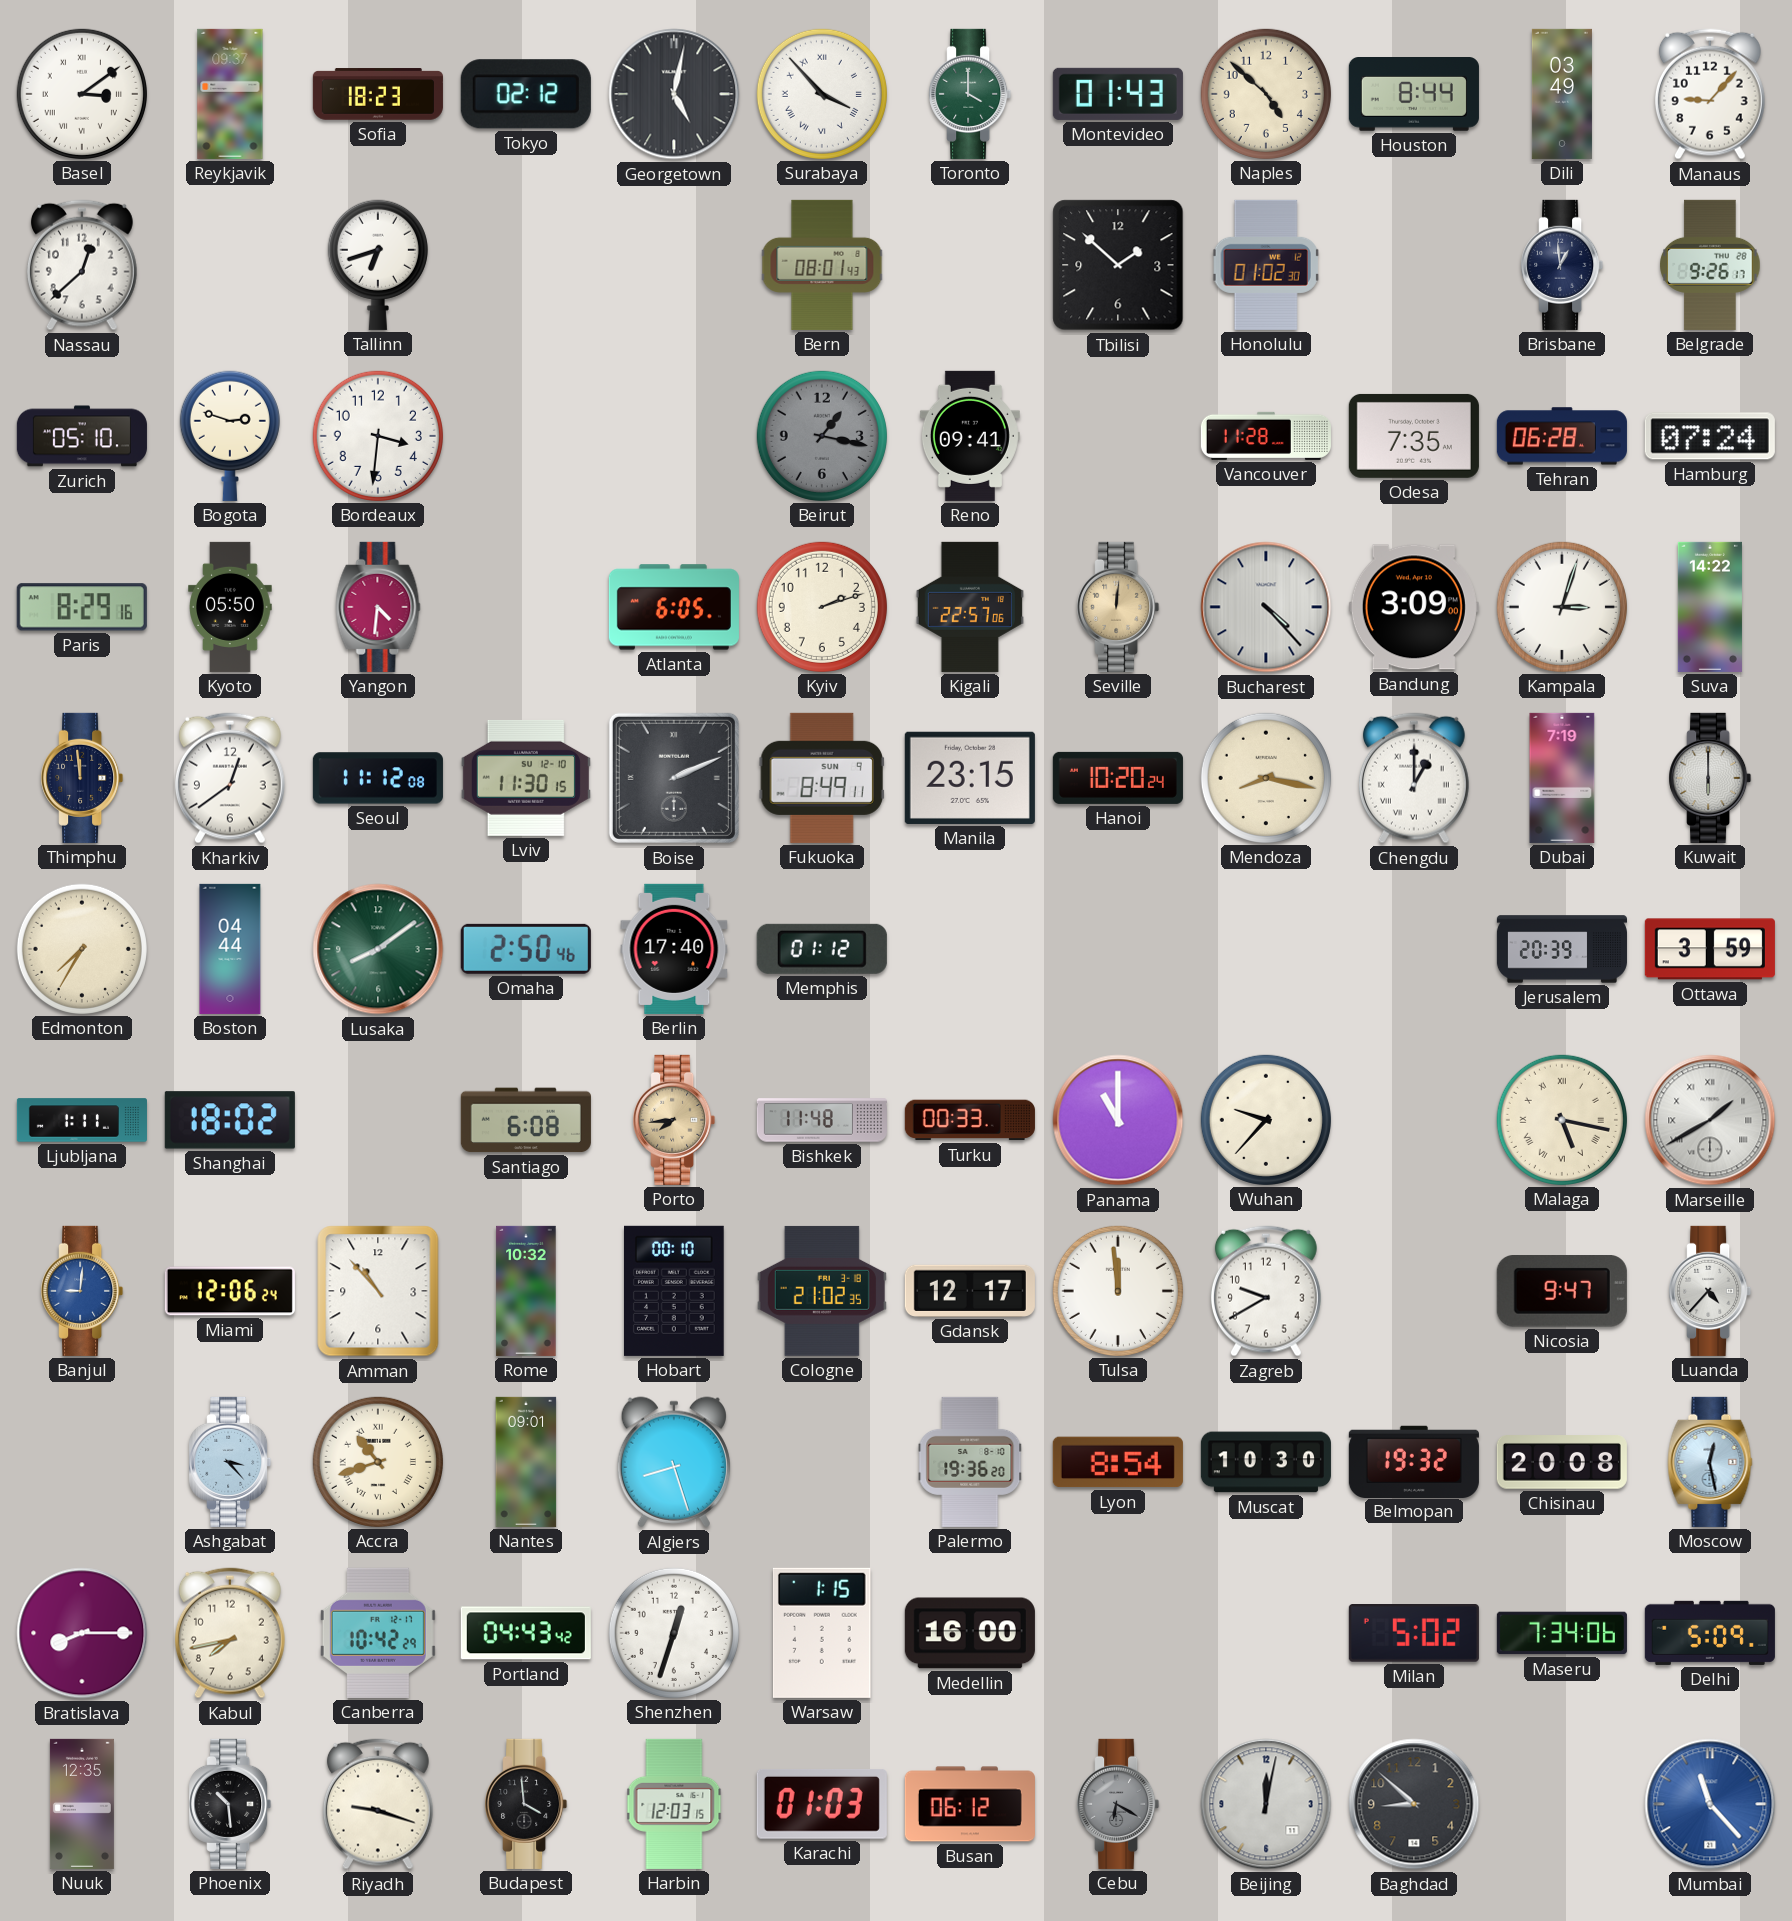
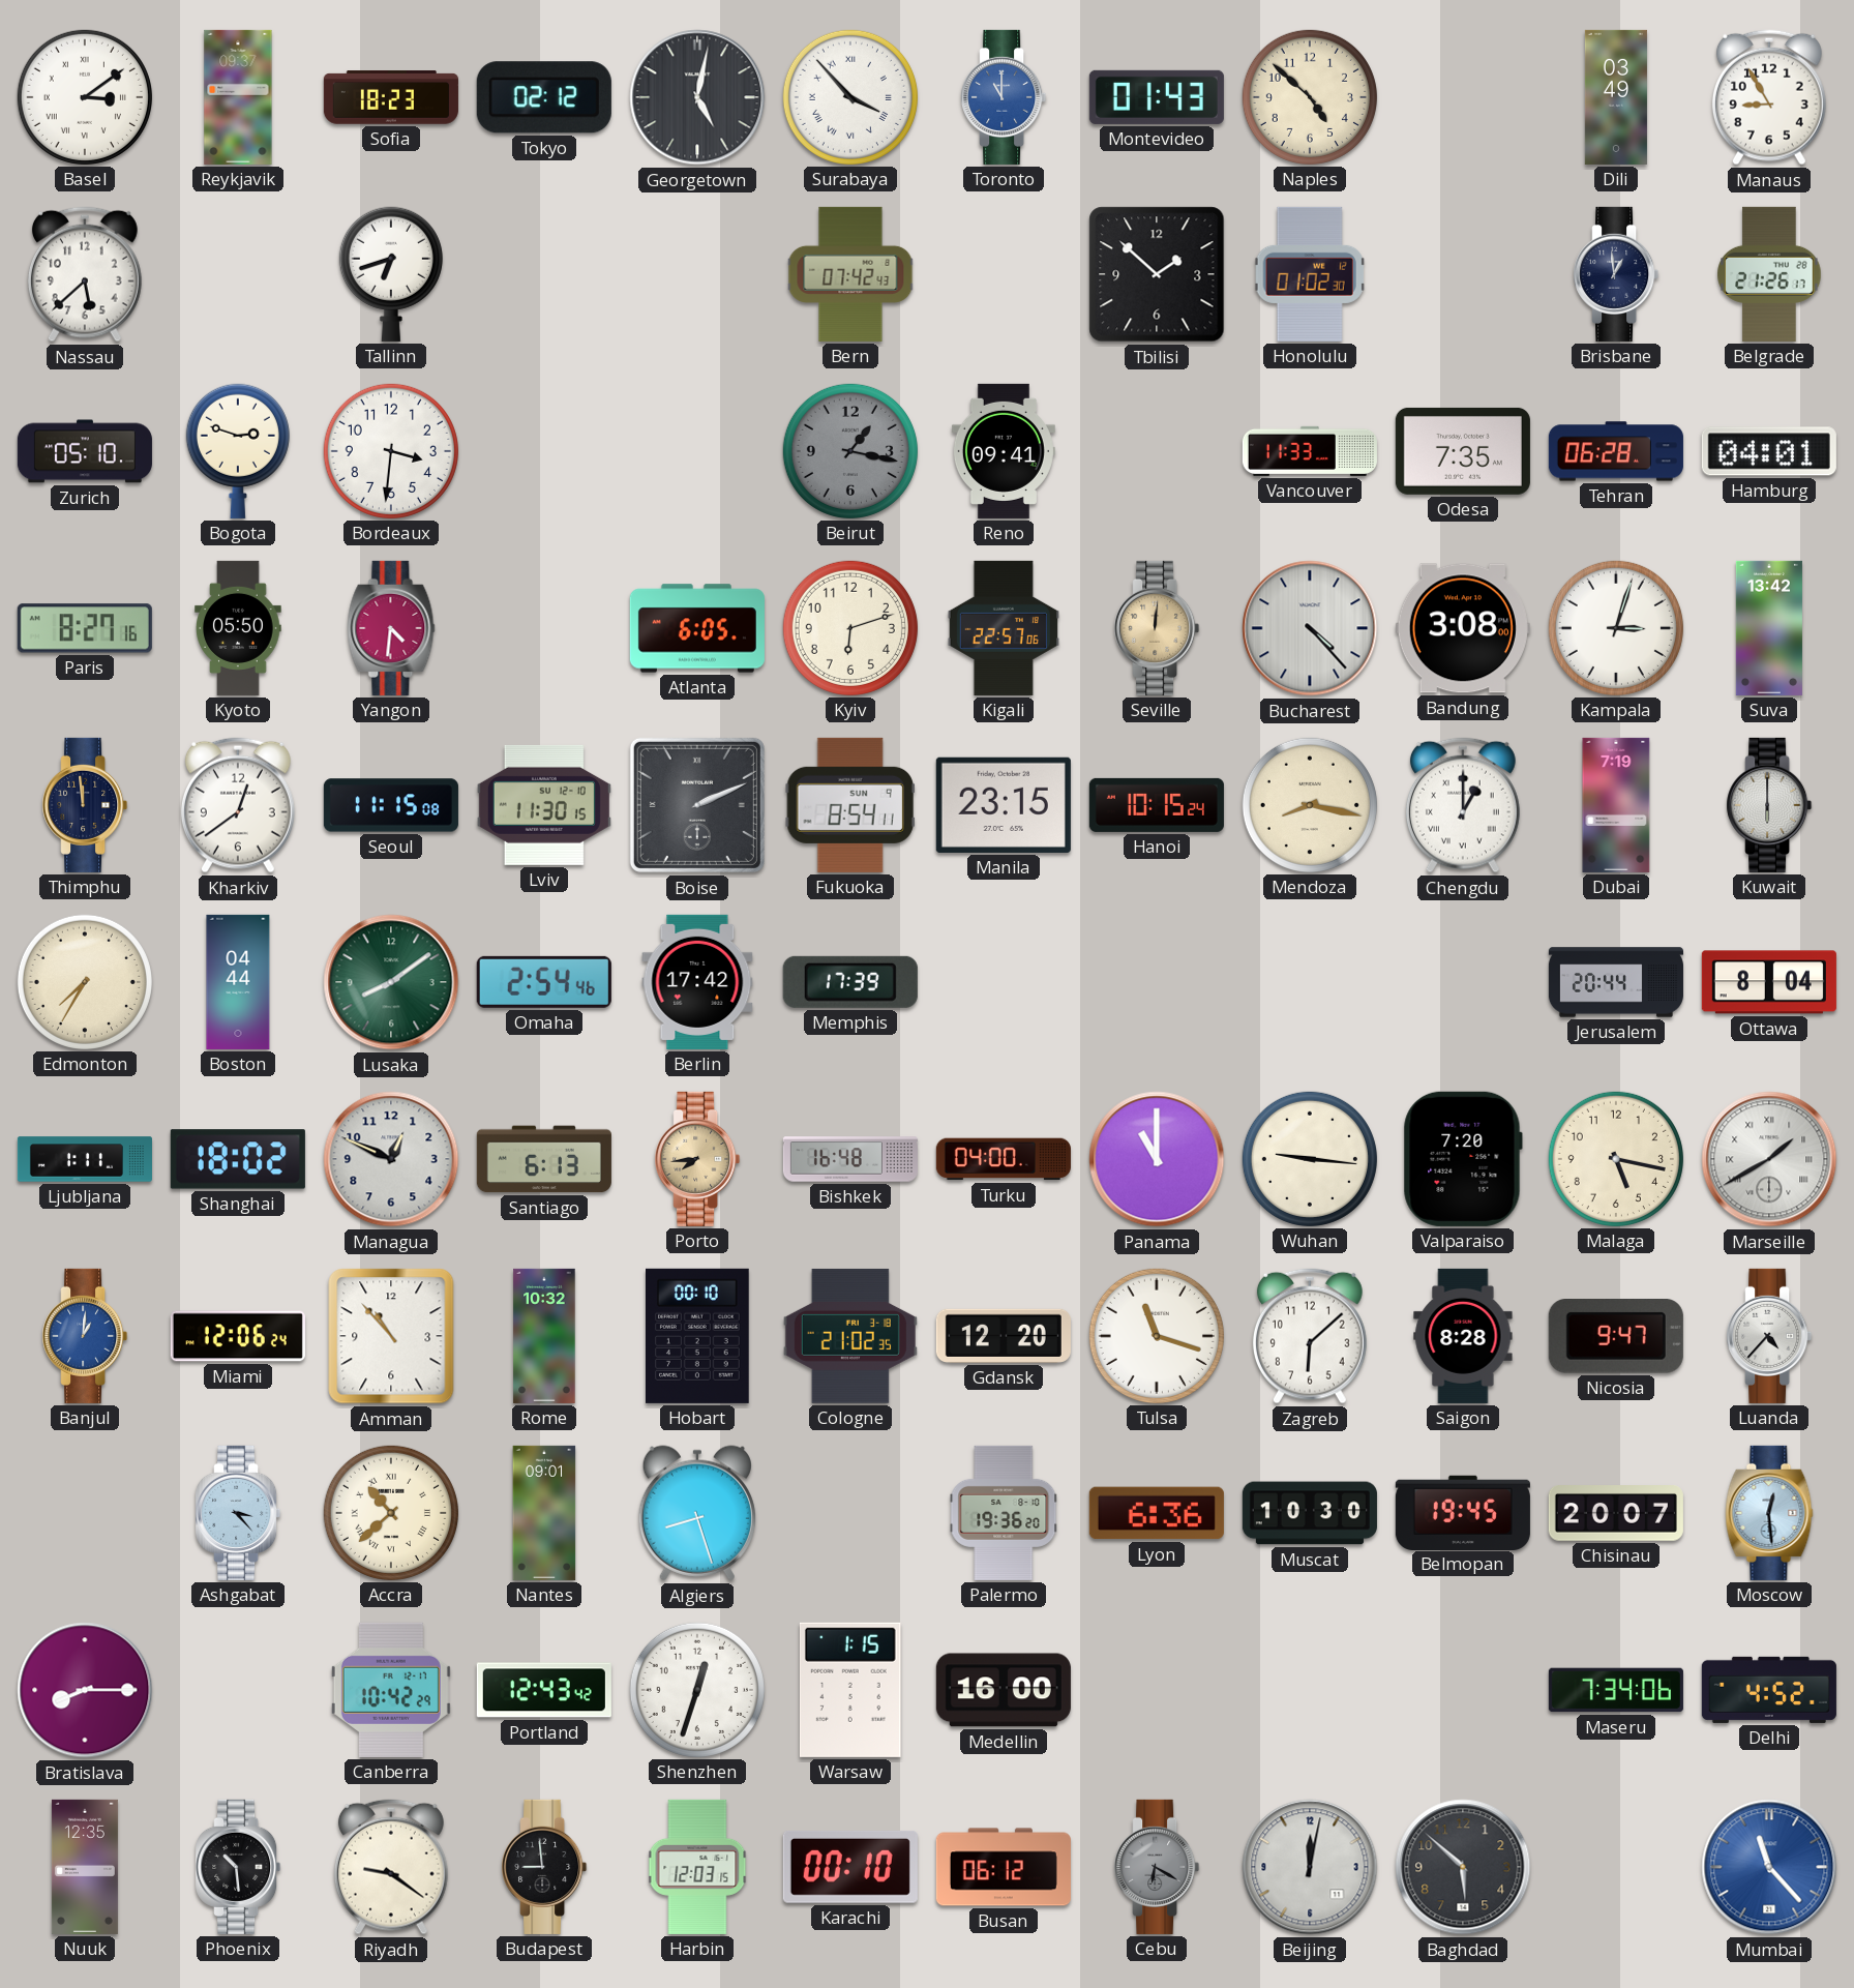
Toronto: 4:00 -> 11:00 (1004, 97)
Toronto dial: green -> blue (1004, 97)
Houston: 8:44 -> none (1414, 95)
Manaus: 9:07 -> 8:55 (1769, 97)
Nassau: 12:38 -> 5:38 (85, 274)
Bern: 08:01 -> 07:42 (850, 274)
Belgrade: 9:26 -> 21:26 (1769, 274)
Vancouver: 11:28 -> 11:33 (1310, 451)
Hamburg: 07:24 -> 04:01 (1769, 451)
Paris: 8:29 -> 8:27 (85, 628)
Kyiv: 2:12 -> 6:12 (850, 628)
Bandung: 3:09 -> 3:08 (1463, 628)
Suva: 14:22 -> 13:42 (1769, 628)
Seoul: 11:12 -> 11:15 (391, 805)
Fukuoka: 8:49 -> 8:54 (850, 805)
Hanoi: 10:20 -> 10:15 (1157, 805)
Omaha: 2:50 -> 2:54 (544, 982)
Berlin: 17:40 -> 17:42 (697, 982)
Memphis: 01:12 -> 17:39 (850, 982)
Jerusalem: 20:39 -> 20:44 (1616, 982)
Ottawa: 3:59 -> 8:04 (1769, 982)
Managua: none -> 12:49 (391, 1159)
Santiago: 6:08 -> 6:13 (544, 1159)
Bishkek: 11:48 -> 16:48 (850, 1159)
Turku: 00:33 -> 04:00 (1004, 1159)
Wuhan: 9:37 -> 9:16 (1310, 1159)
Valparaiso: none -> 7:20 (1463, 1159)
Malaga numerals: Roman -> Arabic (1616, 1159)
Banjul: 9:01 -> 1:01 (85, 1336)
Gdansk: 12:17 -> 12:20 (1004, 1336)
Tulsa: 11:59 -> 11:18 (1157, 1336)
Zagreb: 9:40 -> 6:08 (1310, 1336)
Saigon: none -> 8:28 (1463, 1336)
Accra: 10:42 -> 10:38 (391, 1513)
Lyon: 8:54 -> 6:36 (1157, 1513)
Belmopan: 19:32 -> 19:45 (1463, 1512)
Chisinau: 20:08 -> 20:07 (1616, 1513)
Moscow: 12:28 -> 12:29 (1769, 1513)
Kabul: 7:43 -> none (230, 1633)
Portland: 04:43 -> 12:43 (544, 1690)
Milan: 5:02 -> none (1414, 1634)
Delhi: 5:09 -> 4:52 (1769, 1690)
Riyadh: 9:18 -> 9:21 (391, 1867)
Budapest: 3:59 -> 8:59 (544, 1867)
Karachi: 01:03 -> 00:10 (850, 1867)
Baghdad: 8:52 -> 5:52 (1463, 1867)
